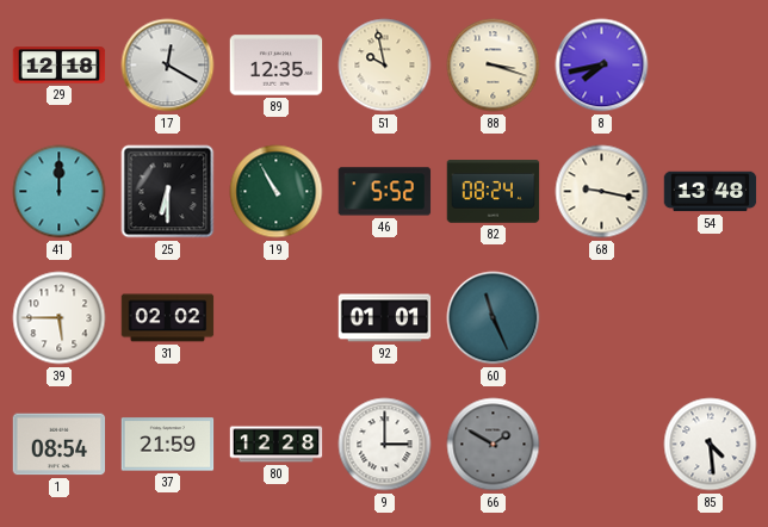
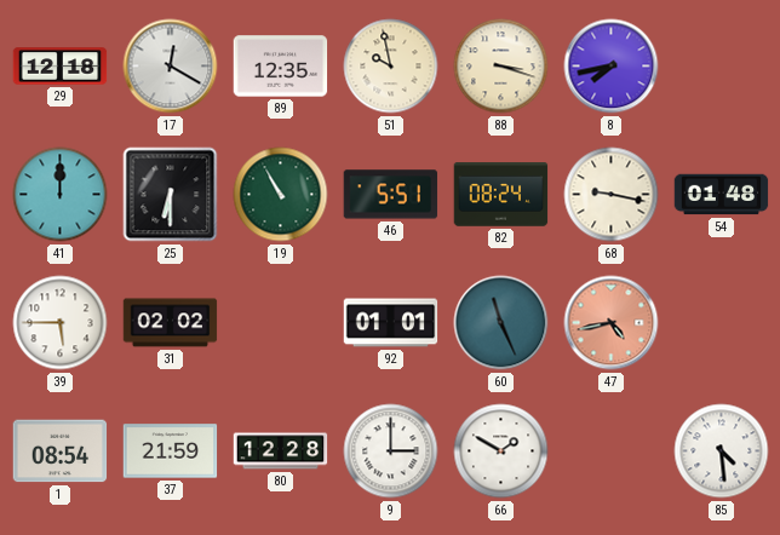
46: 5:52 -> 5:51 (391, 195)
54: 13:48 -> 01:48 (722, 195)
47: none -> 4:43 (612, 323)
66 dial: grey -> white (501, 451)
